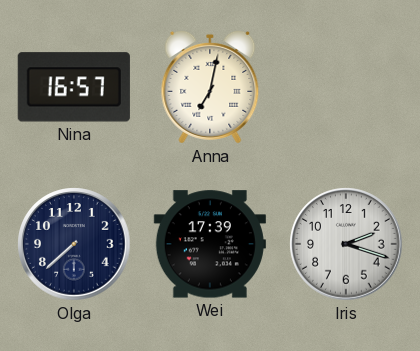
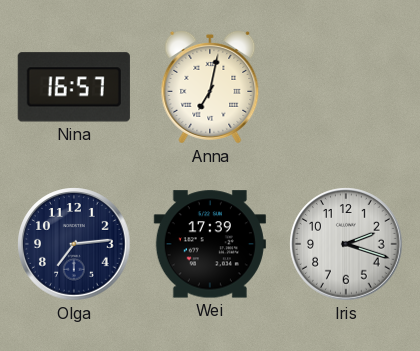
Olga: 7:38 -> 7:14 (74, 244)
